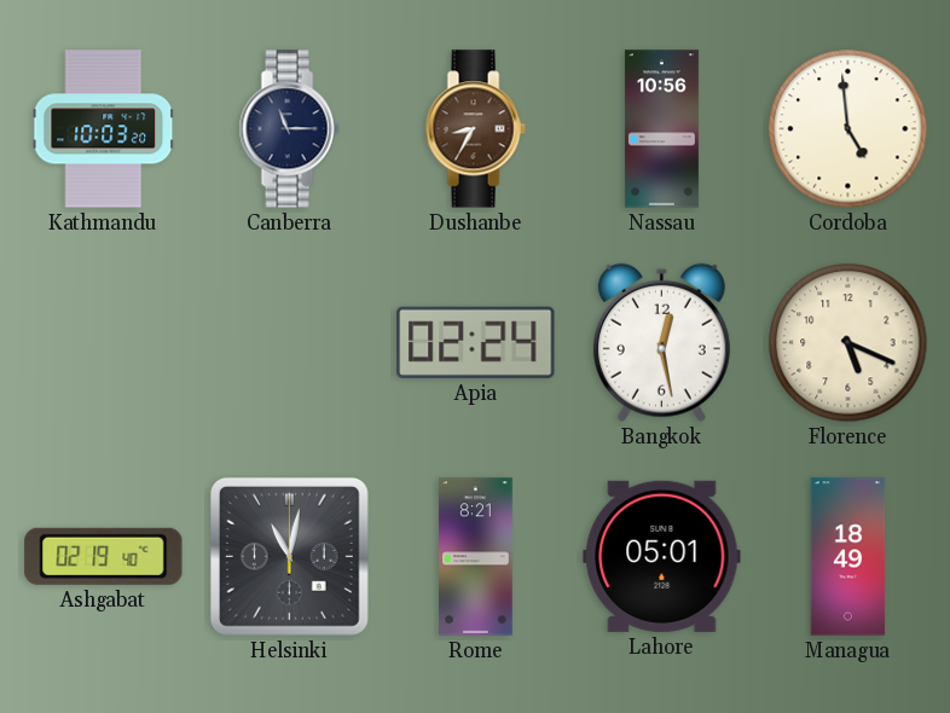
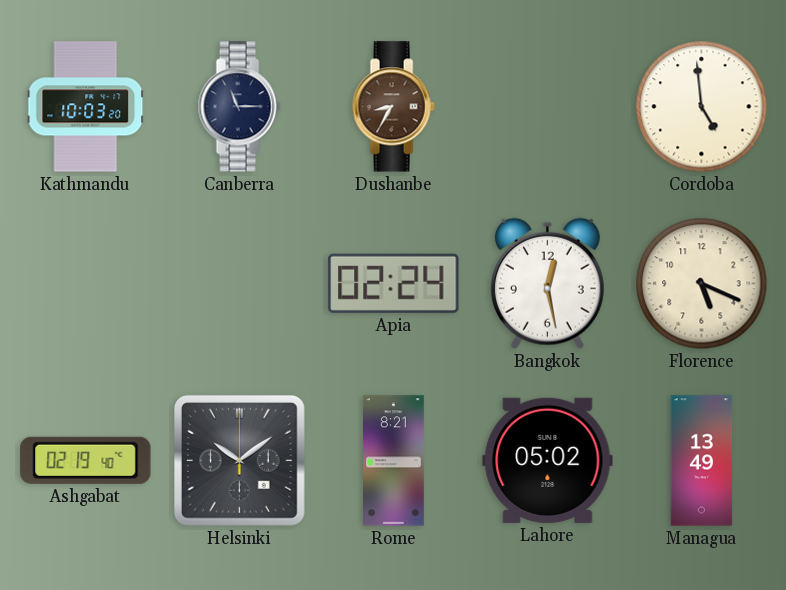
Nassau: 10:56 -> none (661, 129)
Helsinki: 11:02 -> 10:09 (239, 460)
Lahore: 05:01 -> 05:02 (548, 460)
Managua: 18:49 -> 13:49 (702, 461)
